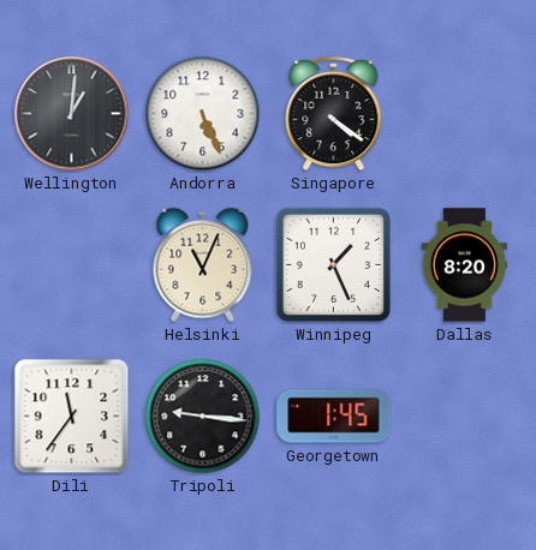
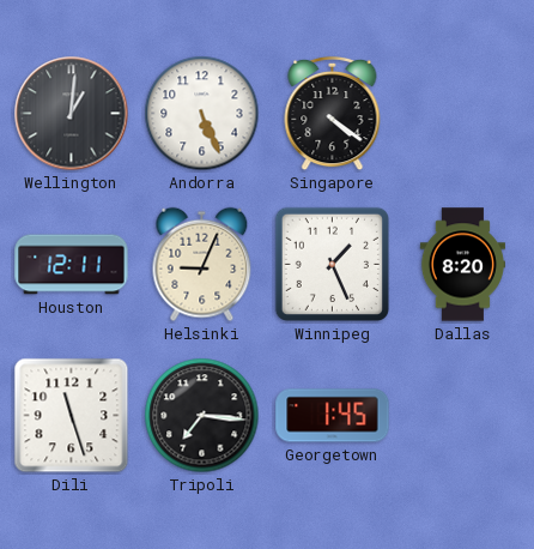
Houston: none -> 12:11 (72, 265)
Helsinki: 11:04 -> 9:04 (202, 265)
Dili: 11:36 -> 11:27 (72, 416)
Tripoli: 9:16 -> 7:16 (202, 416)
